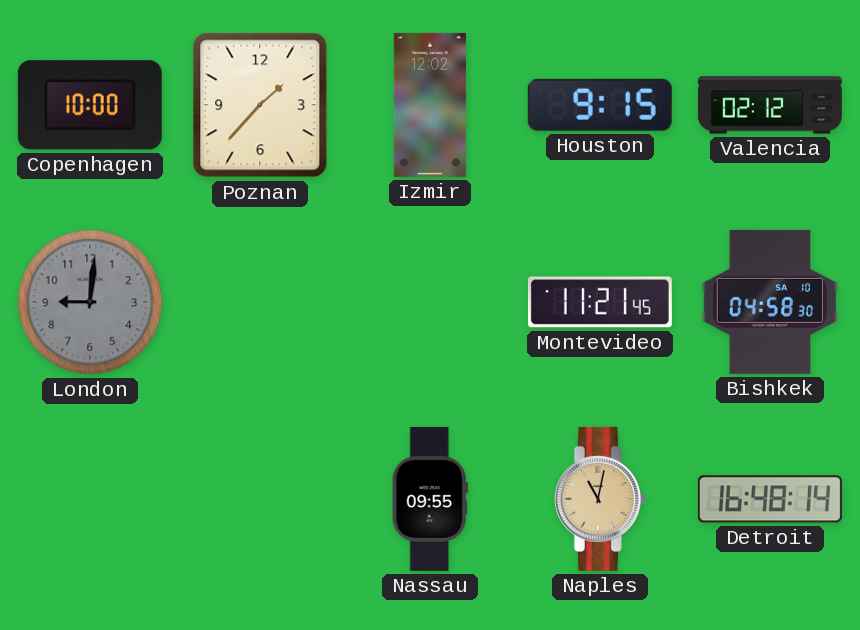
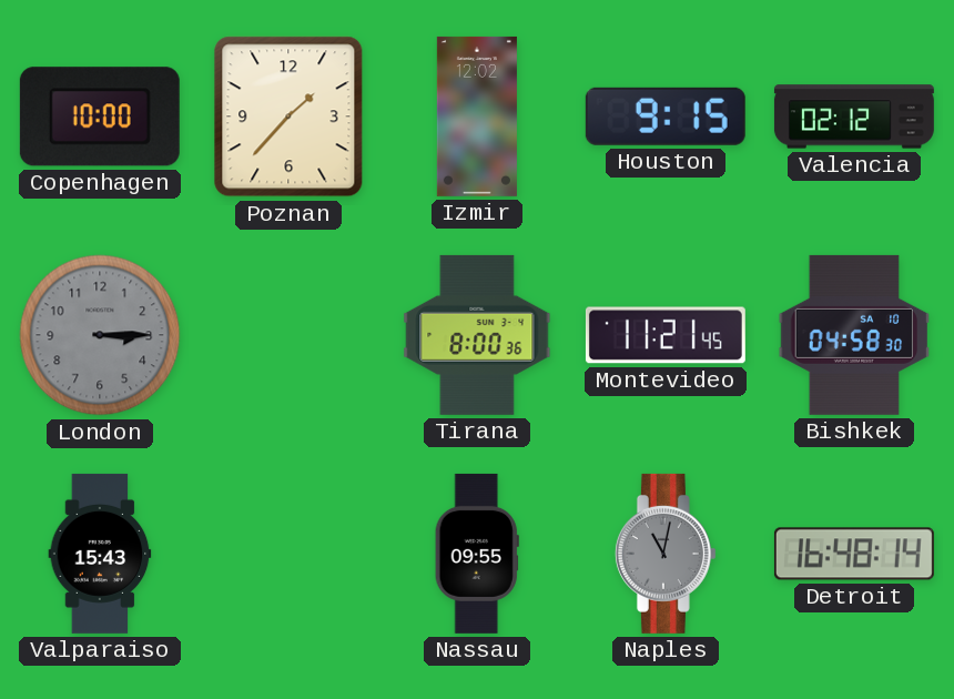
London: 9:01 -> 3:15 (100, 335)
Tirana: none -> 8:00 (477, 335)
Valparaiso: none -> 15:43 (100, 554)
Naples dial: champagne -> grey (666, 554)
